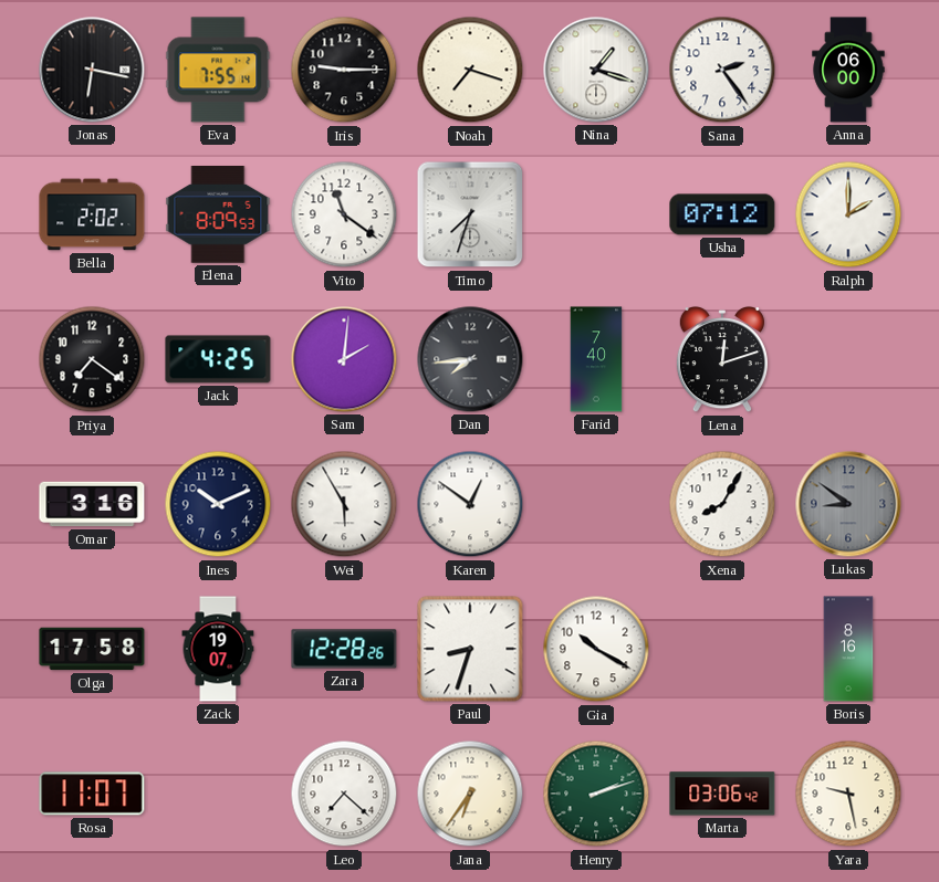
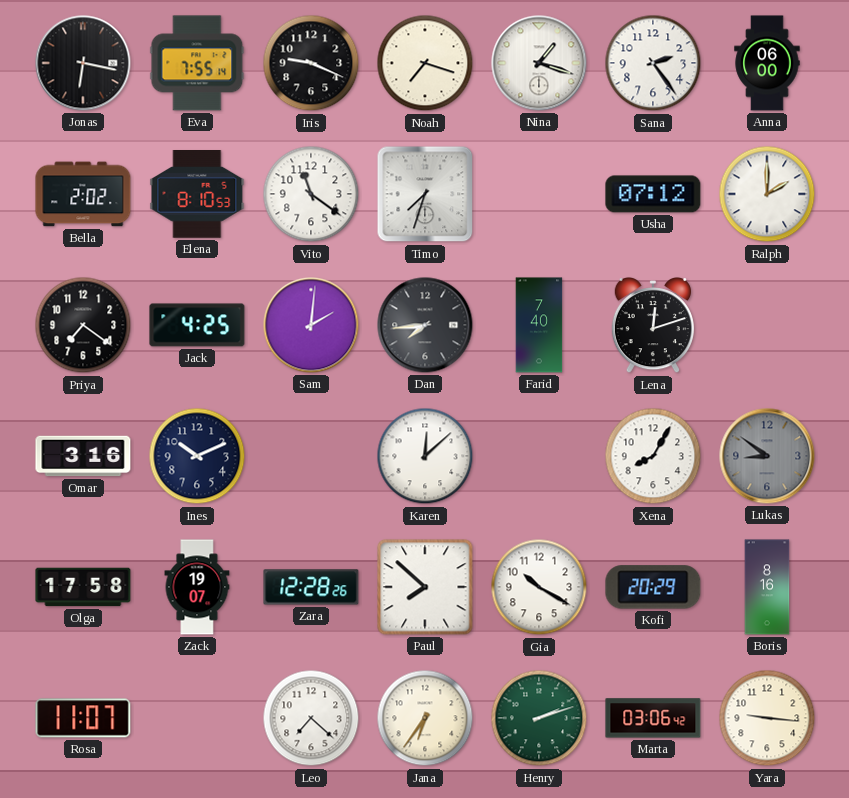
Iris: 9:15 -> 9:19 (311, 63)
Elena: 8:09 -> 8:10 (197, 195)
Wei: 5:55 -> none (344, 504)
Karen: 12:51 -> 12:08 (425, 456)
Paul: 8:33 -> 7:52 (425, 587)
Kofi: none -> 20:29 (653, 587)
Yara: 9:28 -> 9:16 (767, 718)
